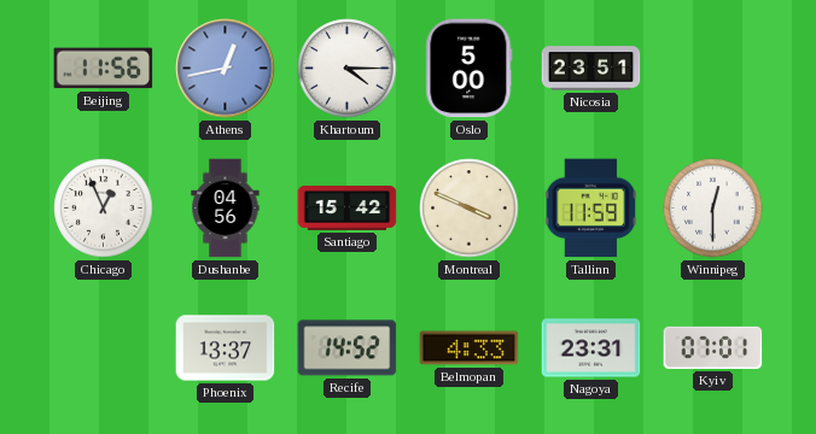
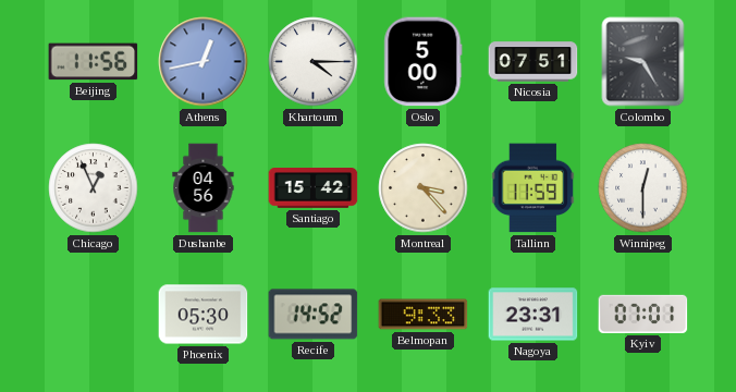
Nicosia: 23:51 -> 07:51 (533, 62)
Colombo: none -> 9:25 (643, 62)
Montreal: 3:49 -> 3:23 (424, 188)
Phoenix: 13:37 -> 05:30 (204, 315)
Belmopan: 4:33 -> 9:33 (424, 315)
